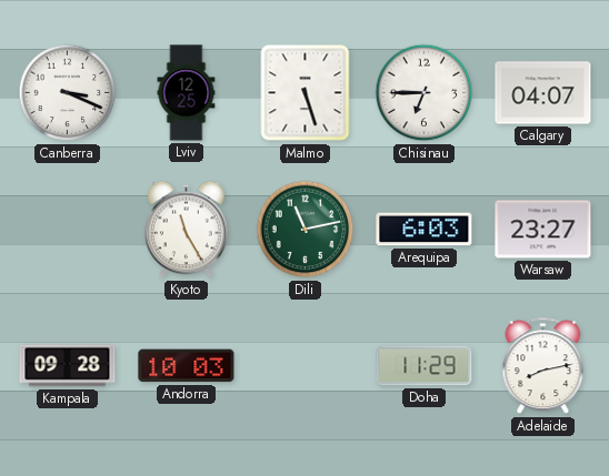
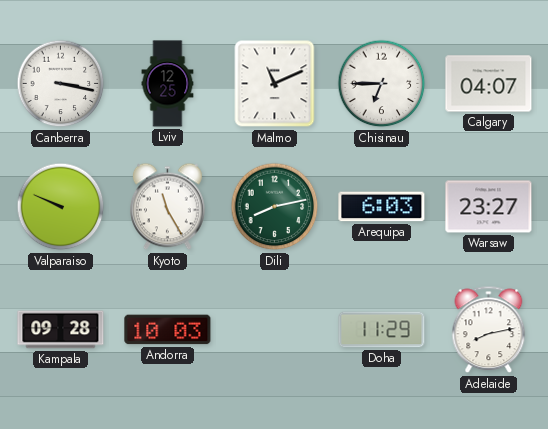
Canberra: 3:19 -> 3:17 (61, 84)
Malmo: 5:27 -> 11:11 (275, 84)
Valparaiso: none -> 9:49 (61, 207)
Dili: 11:13 -> 8:13 (275, 207)
